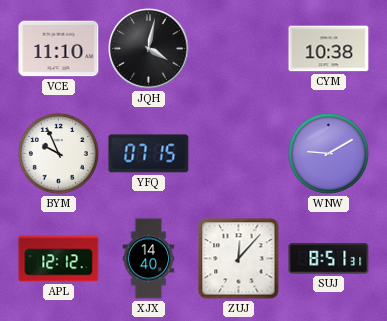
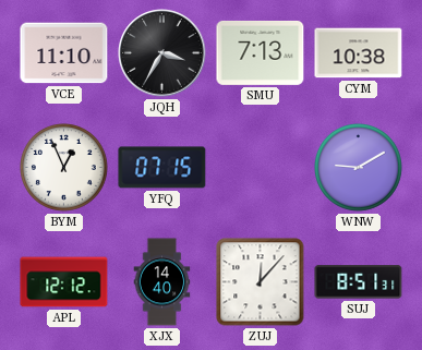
JQH: 4:02 -> 3:35 (162, 53)
SMU: none -> 7:13 (261, 52)
BYM: 9:56 -> 12:56 (64, 168)
